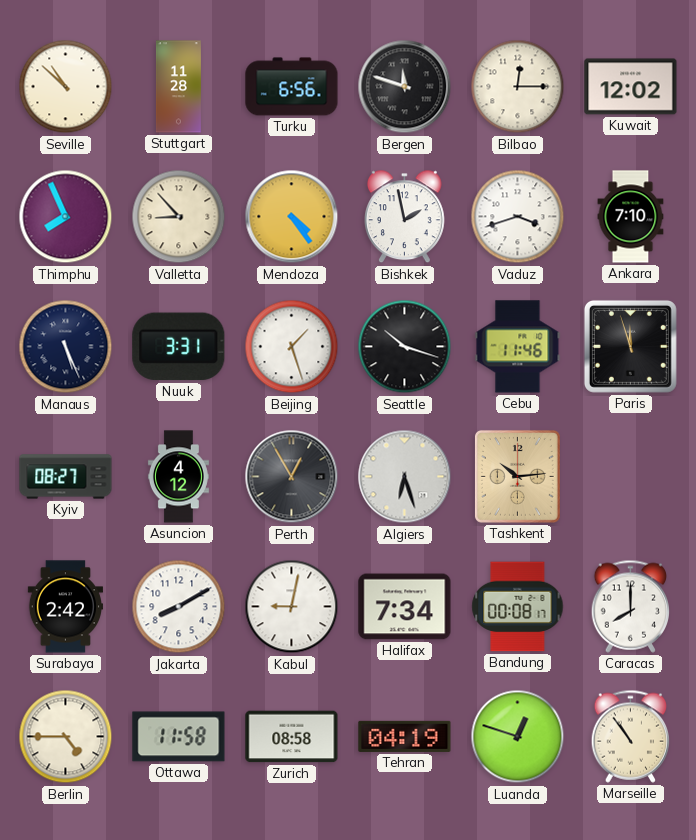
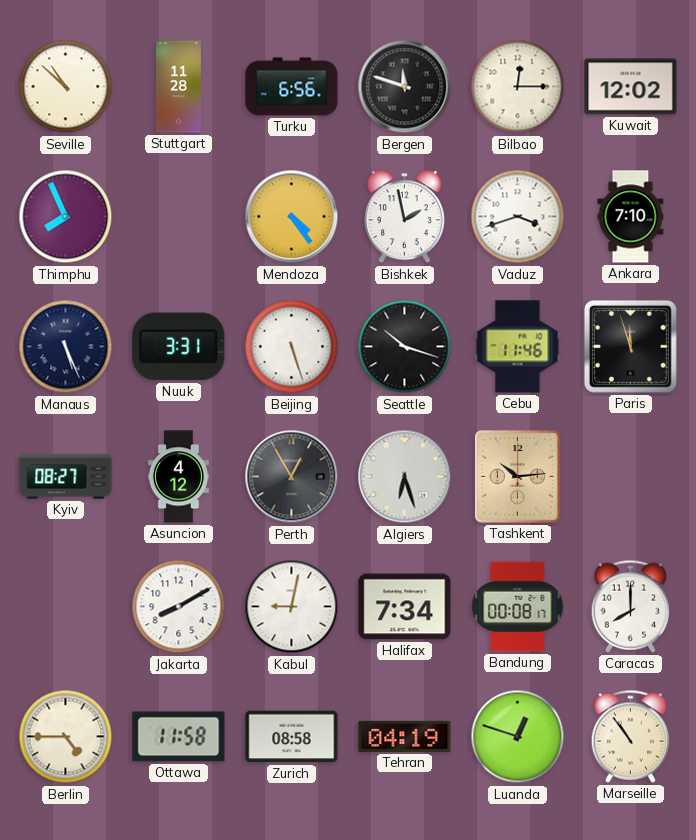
Valletta: 8:53 -> none (179, 217)
Beijing: 1:27 -> 5:27 (292, 347)
Surabaya: 2:42 -> none (65, 607)
